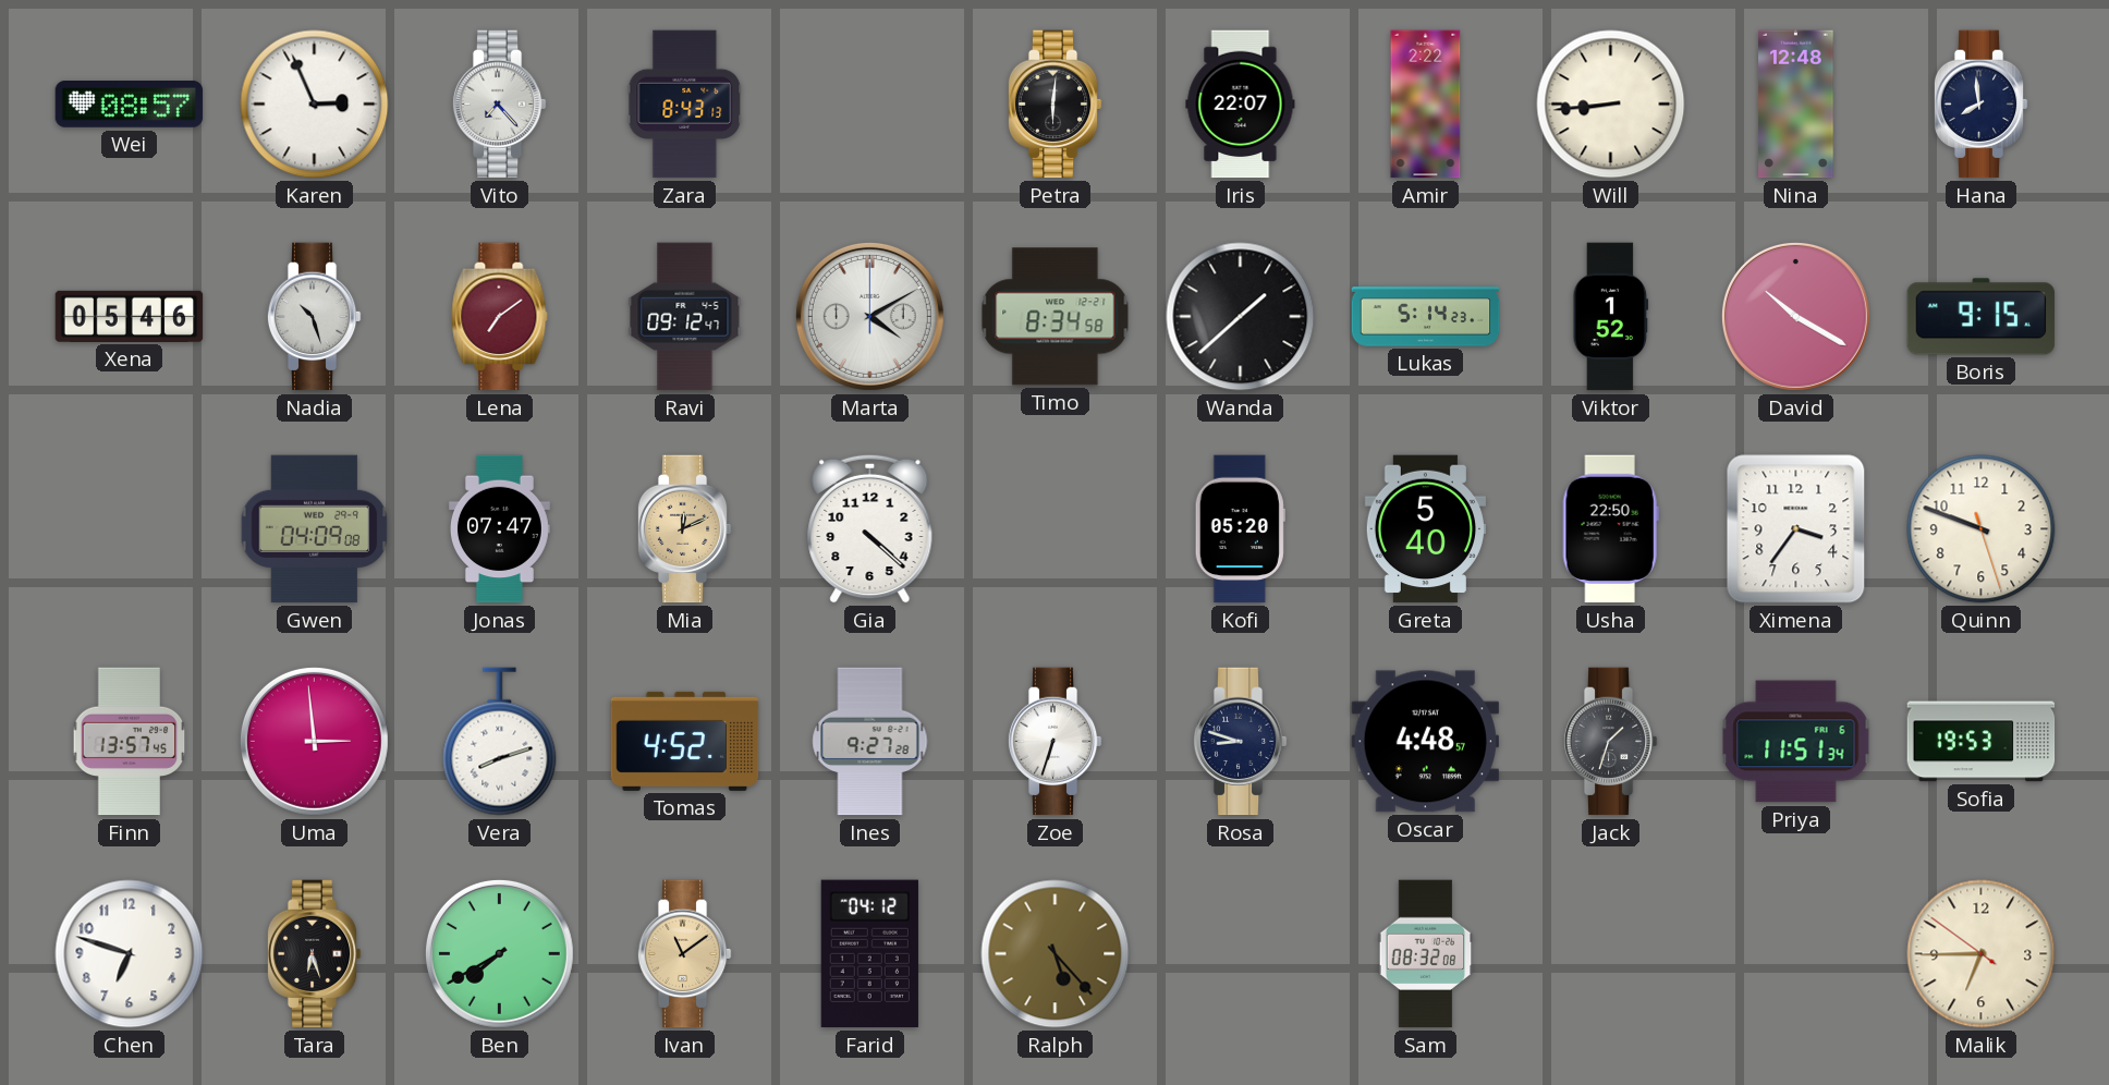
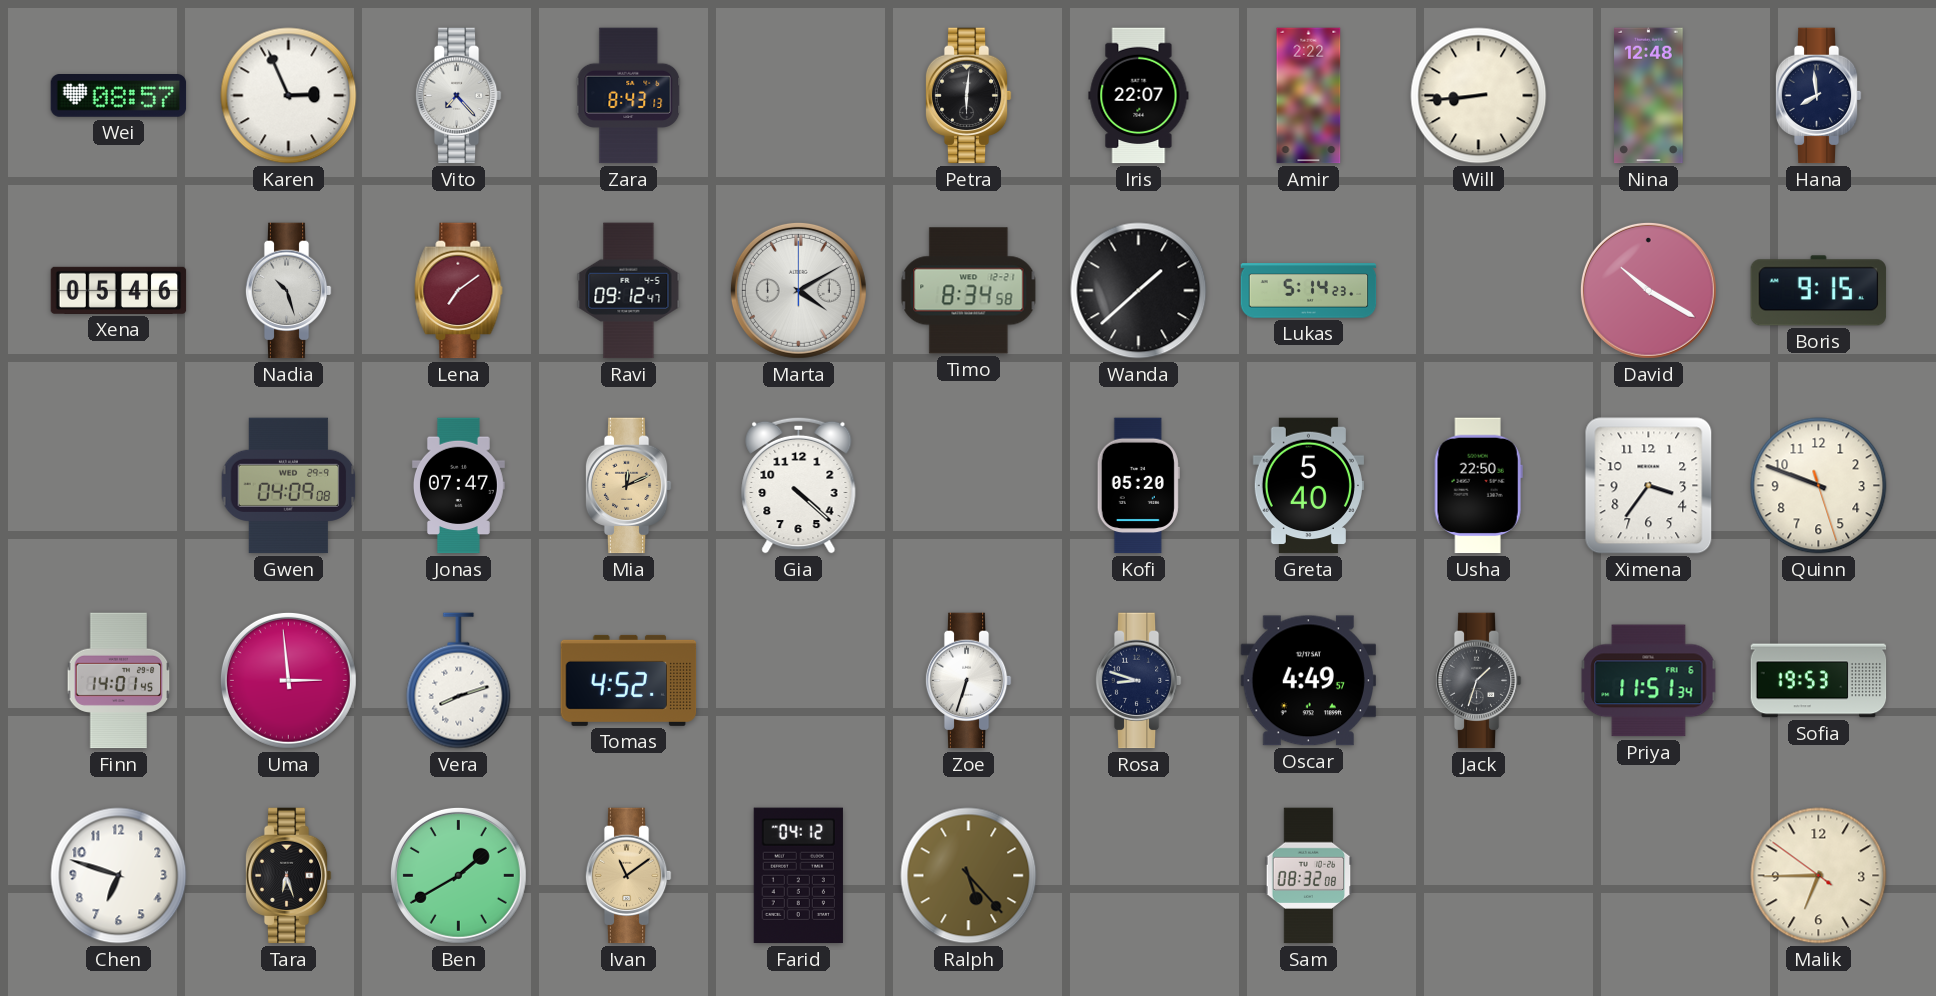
Viktor: 1:52 -> none (1611, 317)
Finn: 13:57 -> 14:01 (119, 681)
Ines: 9:27 -> none (870, 742)
Oscar: 4:48 -> 4:49 (1309, 681)
Ben: 7:40 -> 1:40 (458, 875)
